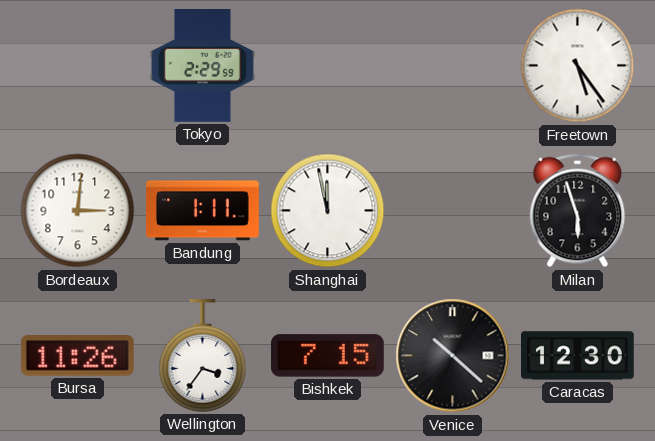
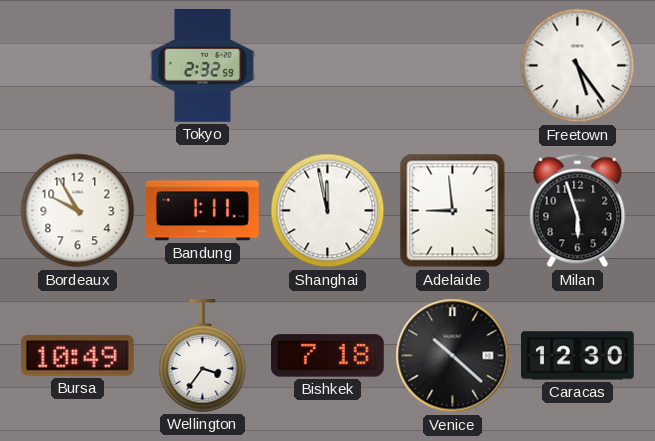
Tokyo: 2:29 -> 2:32 (202, 66)
Bordeaux: 3:01 -> 9:55 (78, 211)
Adelaide: none -> 8:59 (453, 211)
Bursa: 11:26 -> 10:49 (77, 356)
Bishkek: 7:15 -> 7:18 (328, 356)
